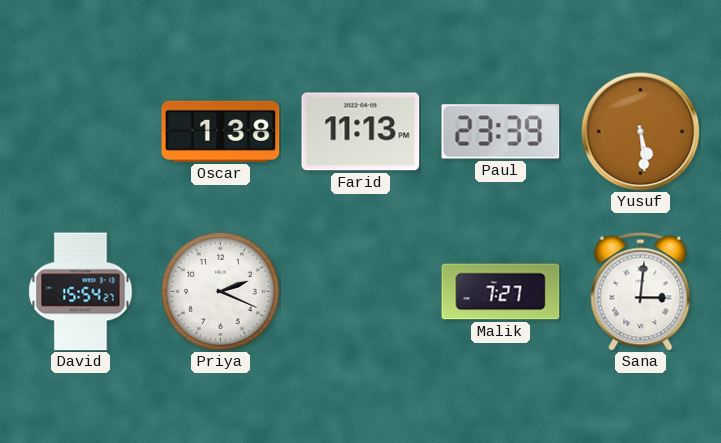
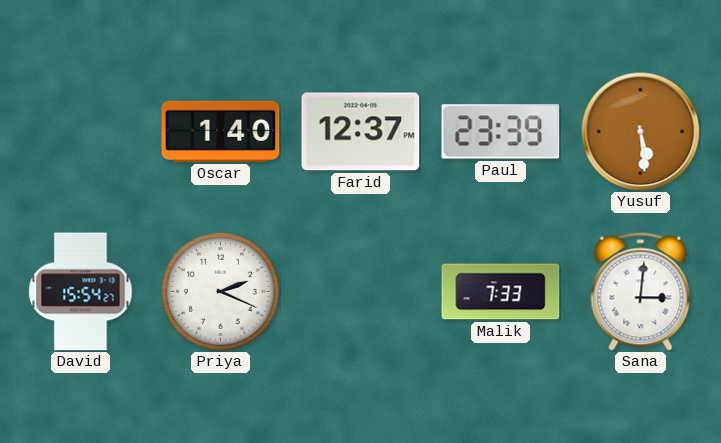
Oscar: 1:38 -> 1:40 (221, 131)
Farid: 11:13 -> 12:37 (361, 132)
Malik: 7:27 -> 7:33 (501, 292)
